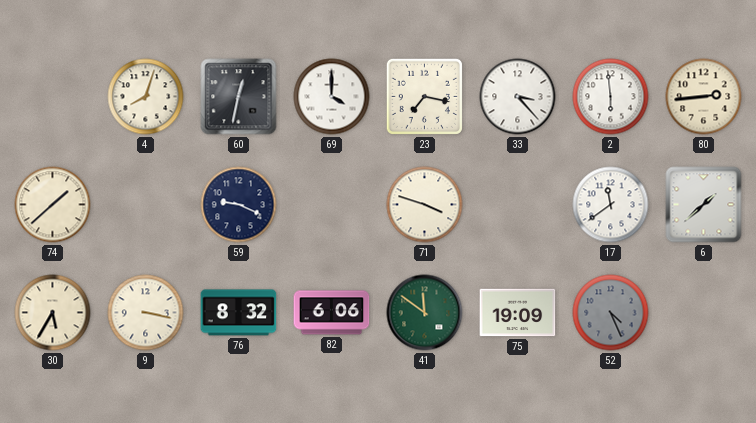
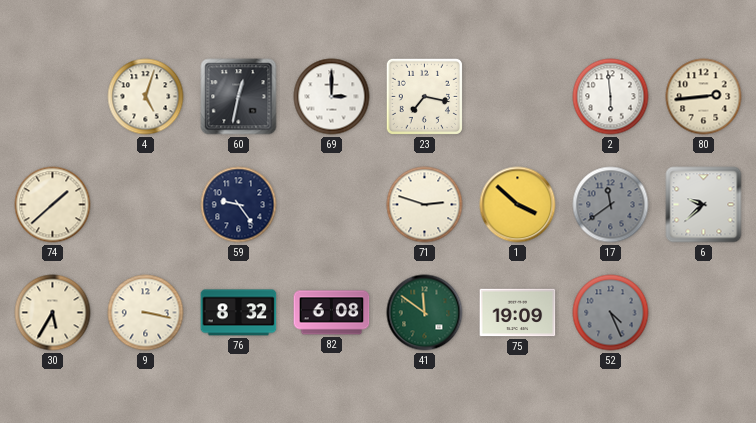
4: 8:03 -> 5:03 (146, 97)
69: 4:00 -> 3:00 (332, 97)
33: 3:23 -> none (518, 97)
59: 9:19 -> 9:24 (239, 205)
71: 3:48 -> 2:48 (425, 205)
1: none -> 3:52 (518, 205)
17 dial: white -> grey (611, 205)
6: 1:38 -> 9:38 (704, 205)
82: 6:06 -> 6:08 (332, 313)
